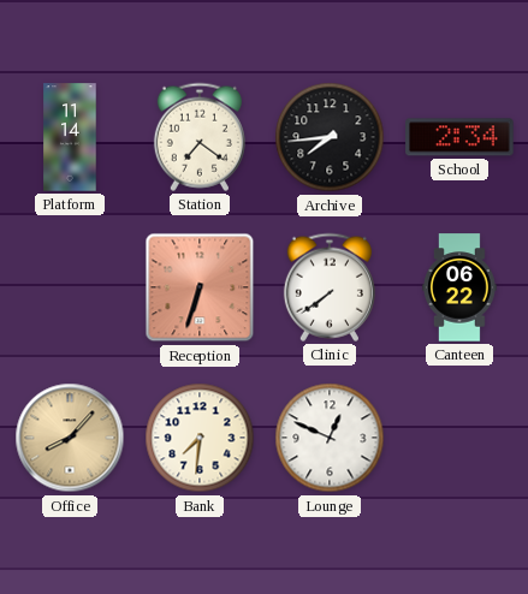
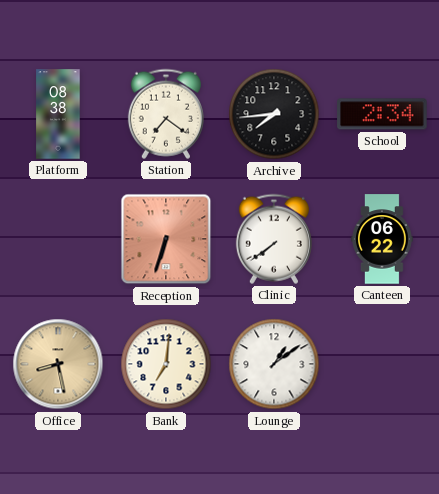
Platform: 11:14 -> 08:38 (58, 114)
Office: 8:07 -> 8:28 (58, 364)
Bank: 7:31 -> 7:01 (166, 364)
Lounge: 12:49 -> 1:09 (274, 364)
